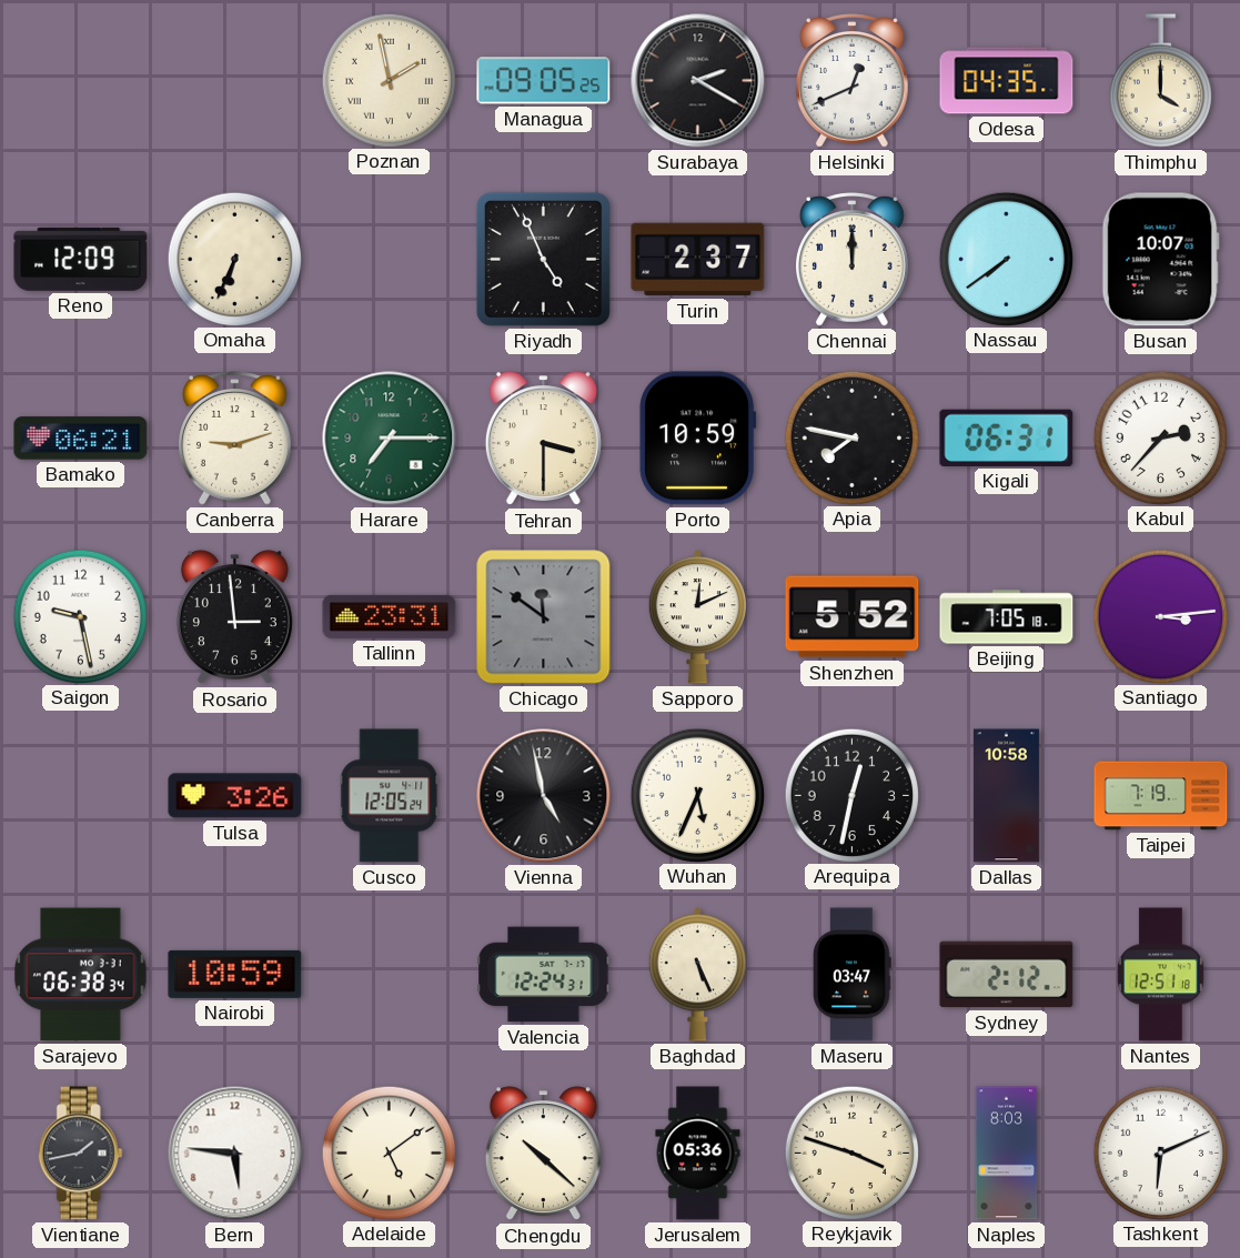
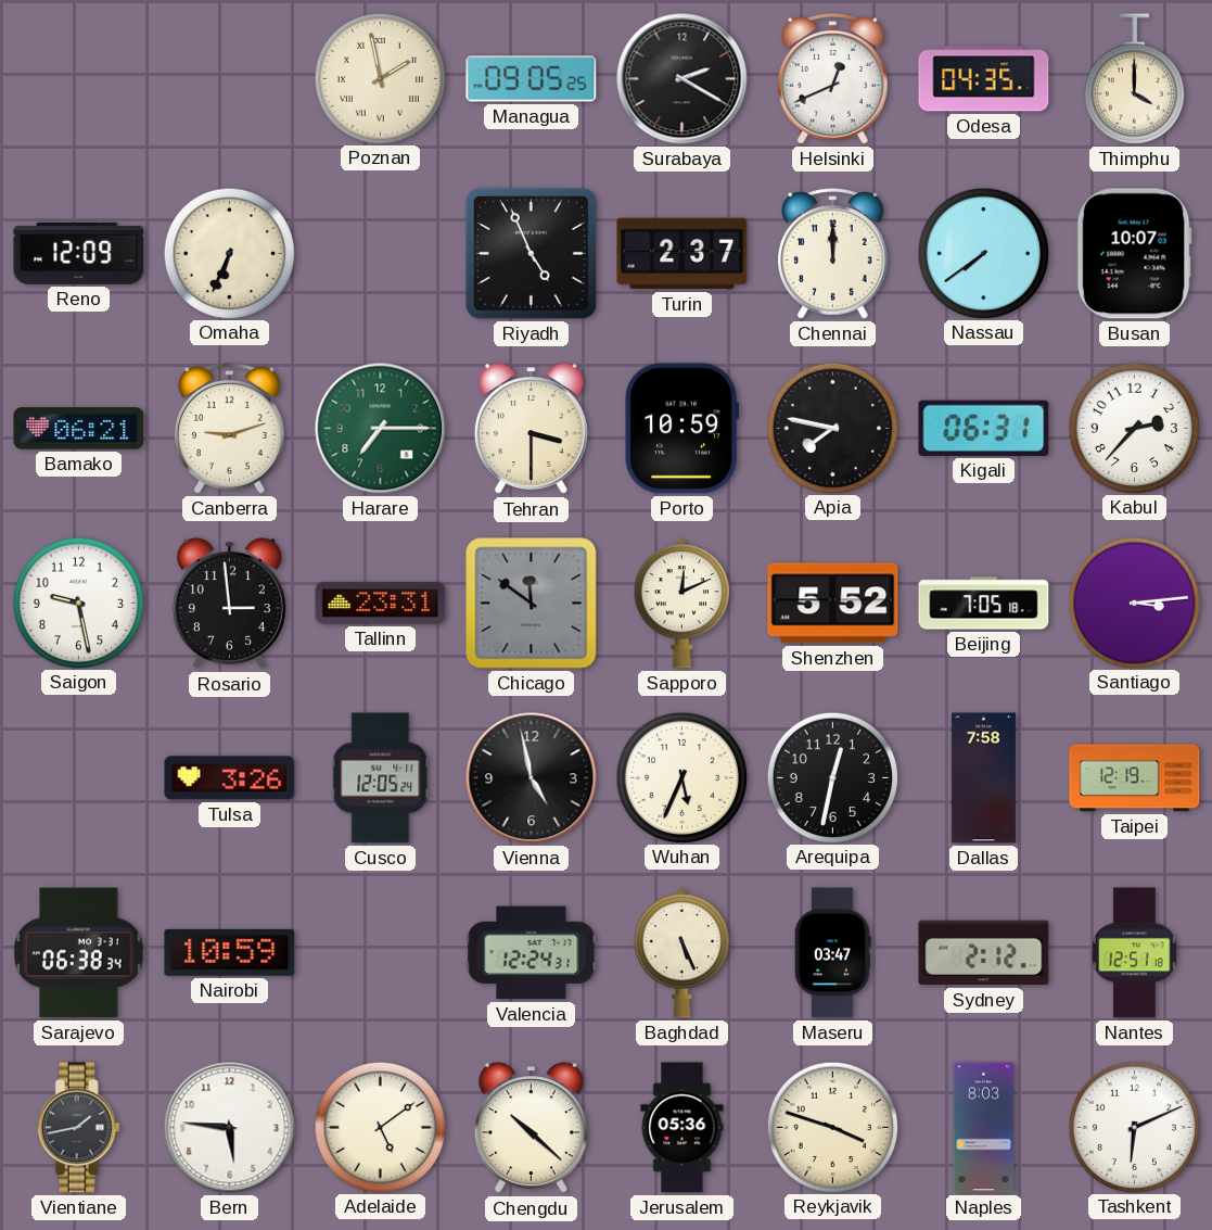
Dallas: 10:58 -> 7:58 (983, 778)
Taipei: 7:19 -> 12:19 (1135, 778)
